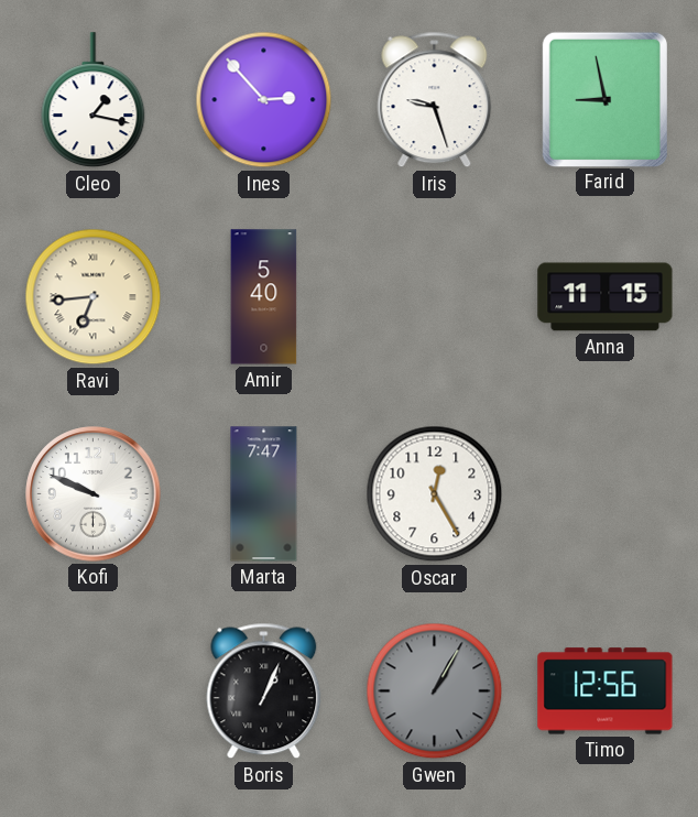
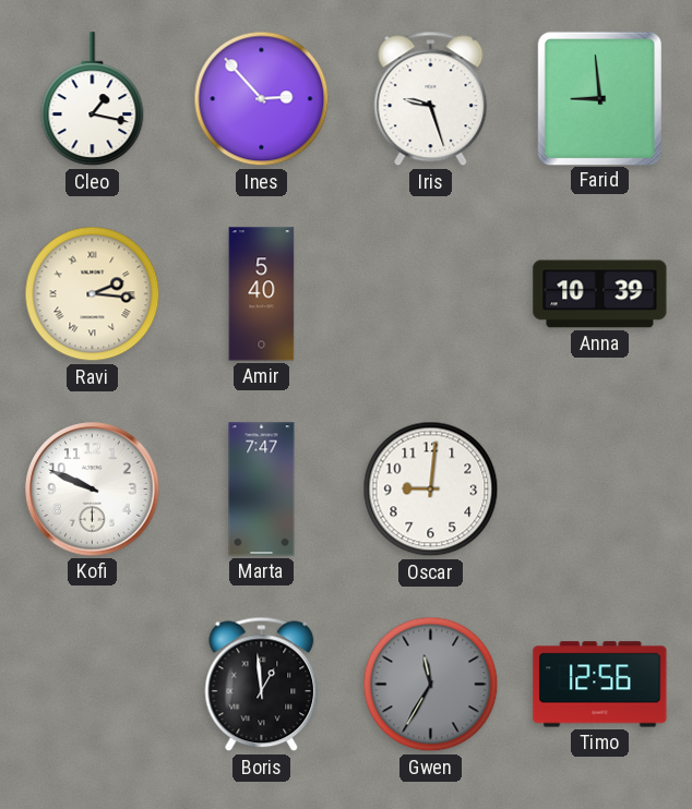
Farid: 8:58 -> 8:59 (599, 98)
Ravi: 6:44 -> 2:16 (93, 294)
Anna: 11:15 -> 10:39 (600, 294)
Oscar: 12:25 -> 9:01 (431, 490)
Boris: 1:04 -> 12:59 (262, 685)
Gwen: 1:05 -> 11:35 (431, 685)
